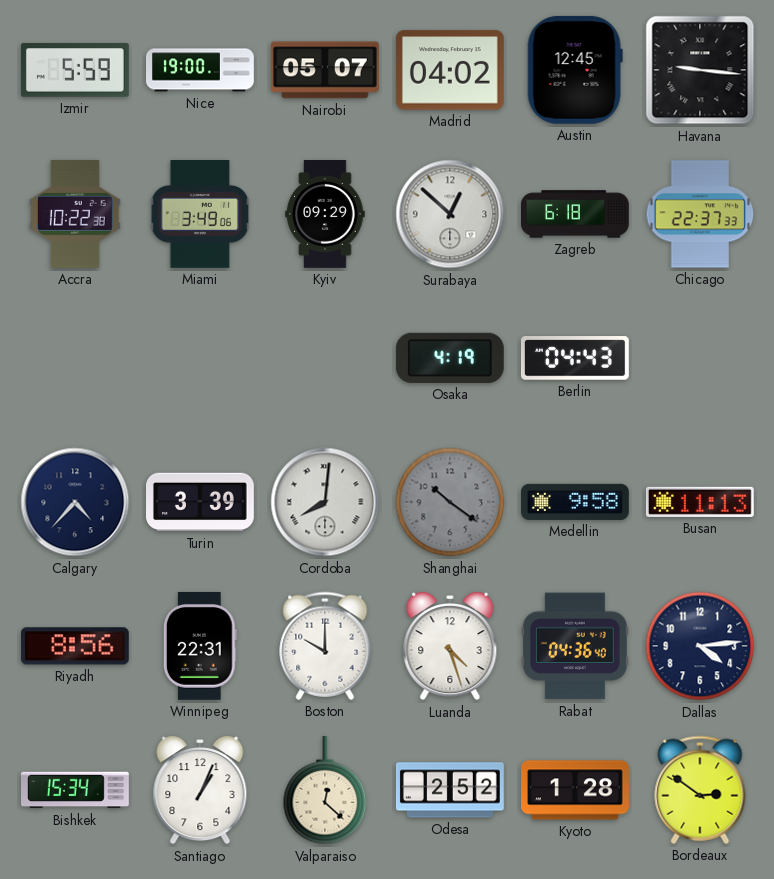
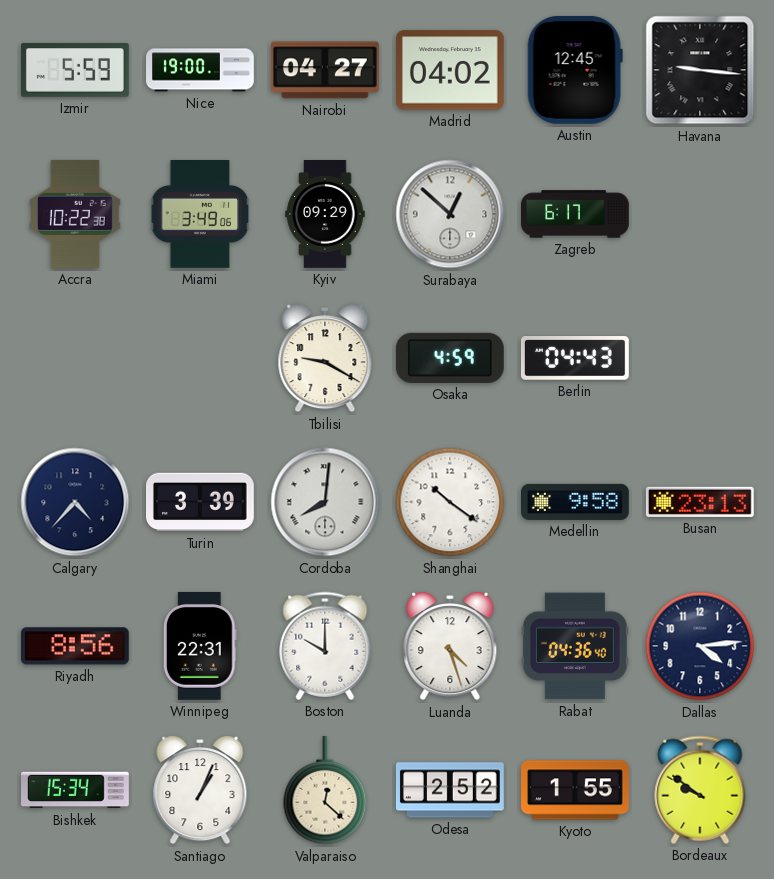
Nairobi: 05:07 -> 04:27 (325, 70)
Zagreb: 6:18 -> 6:17 (576, 214)
Chicago: 22:37 -> none (700, 214)
Tbilisi: none -> 9:20 (325, 358)
Osaka: 4:19 -> 4:59 (450, 358)
Shanghai dial: grey -> white (450, 502)
Busan: 11:13 -> 23:13 (700, 502)
Kyoto: 1:28 -> 1:55 (576, 790)
Bordeaux: 2:51 -> 9:51 (700, 790)
